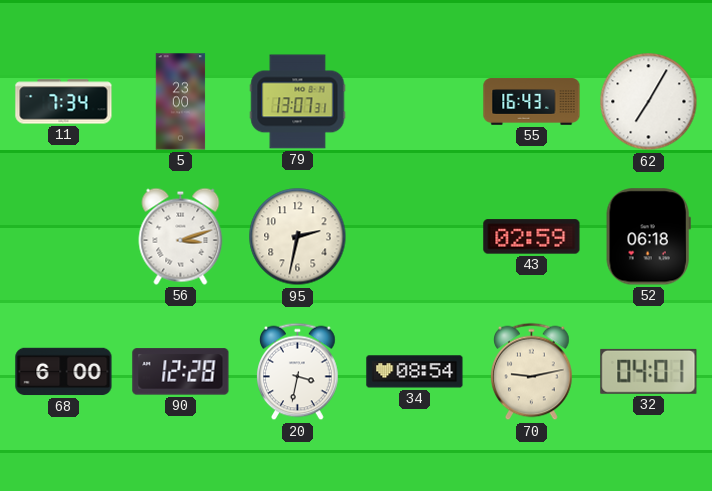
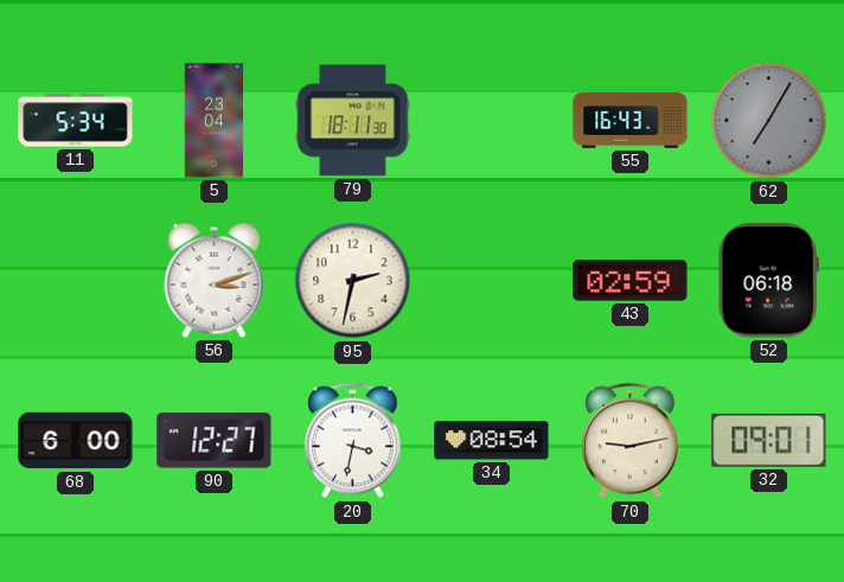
11: 7:34 -> 5:34 (76, 121)
5: 23:00 -> 23:04 (215, 121)
79: 13:07 -> 18:11 (353, 121)
62 dial: white -> grey (769, 121)
90: 12:28 -> 12:27 (215, 441)
32: 04:01 -> 09:01 (769, 440)
